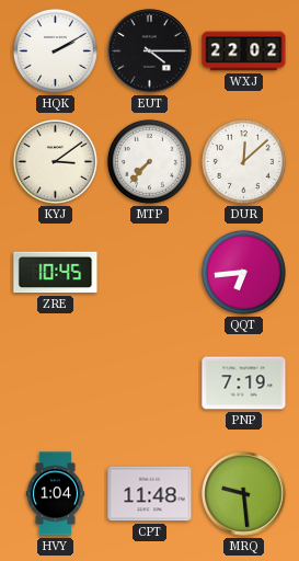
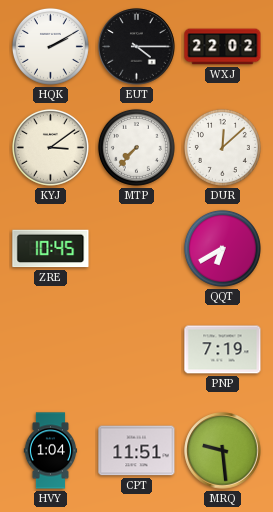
QQT: 6:44 -> 6:40 (222, 248)
CPT: 11:48 -> 11:51 (137, 451)
